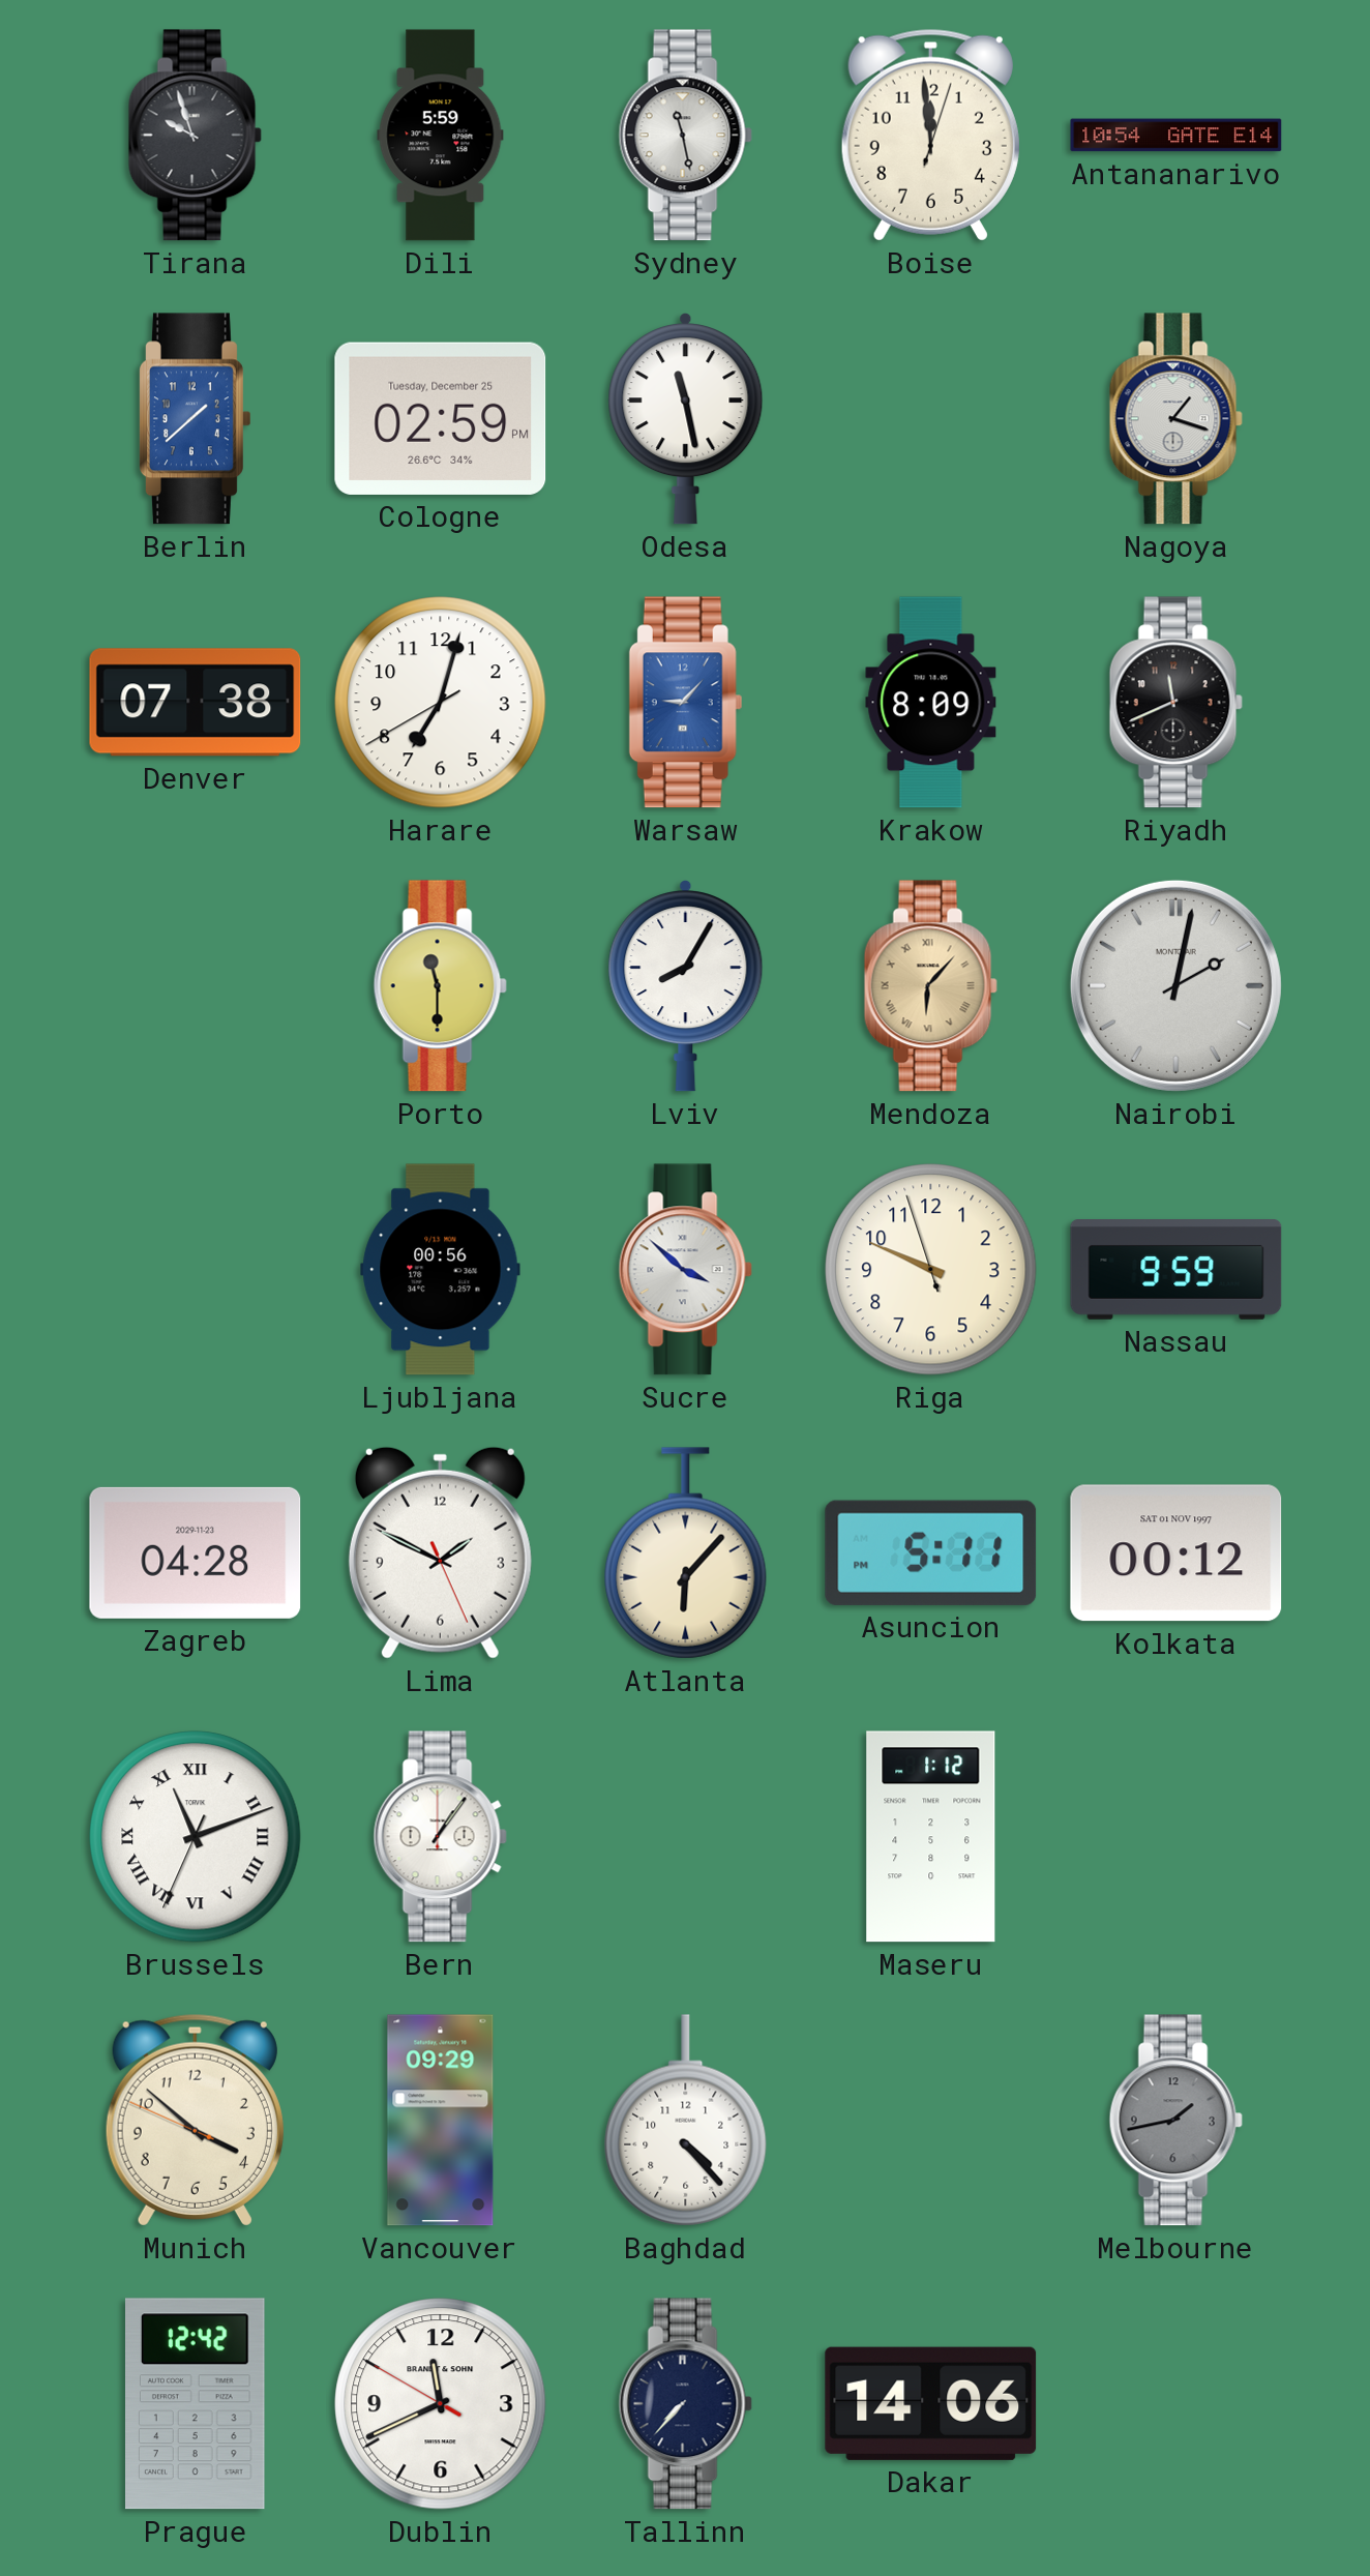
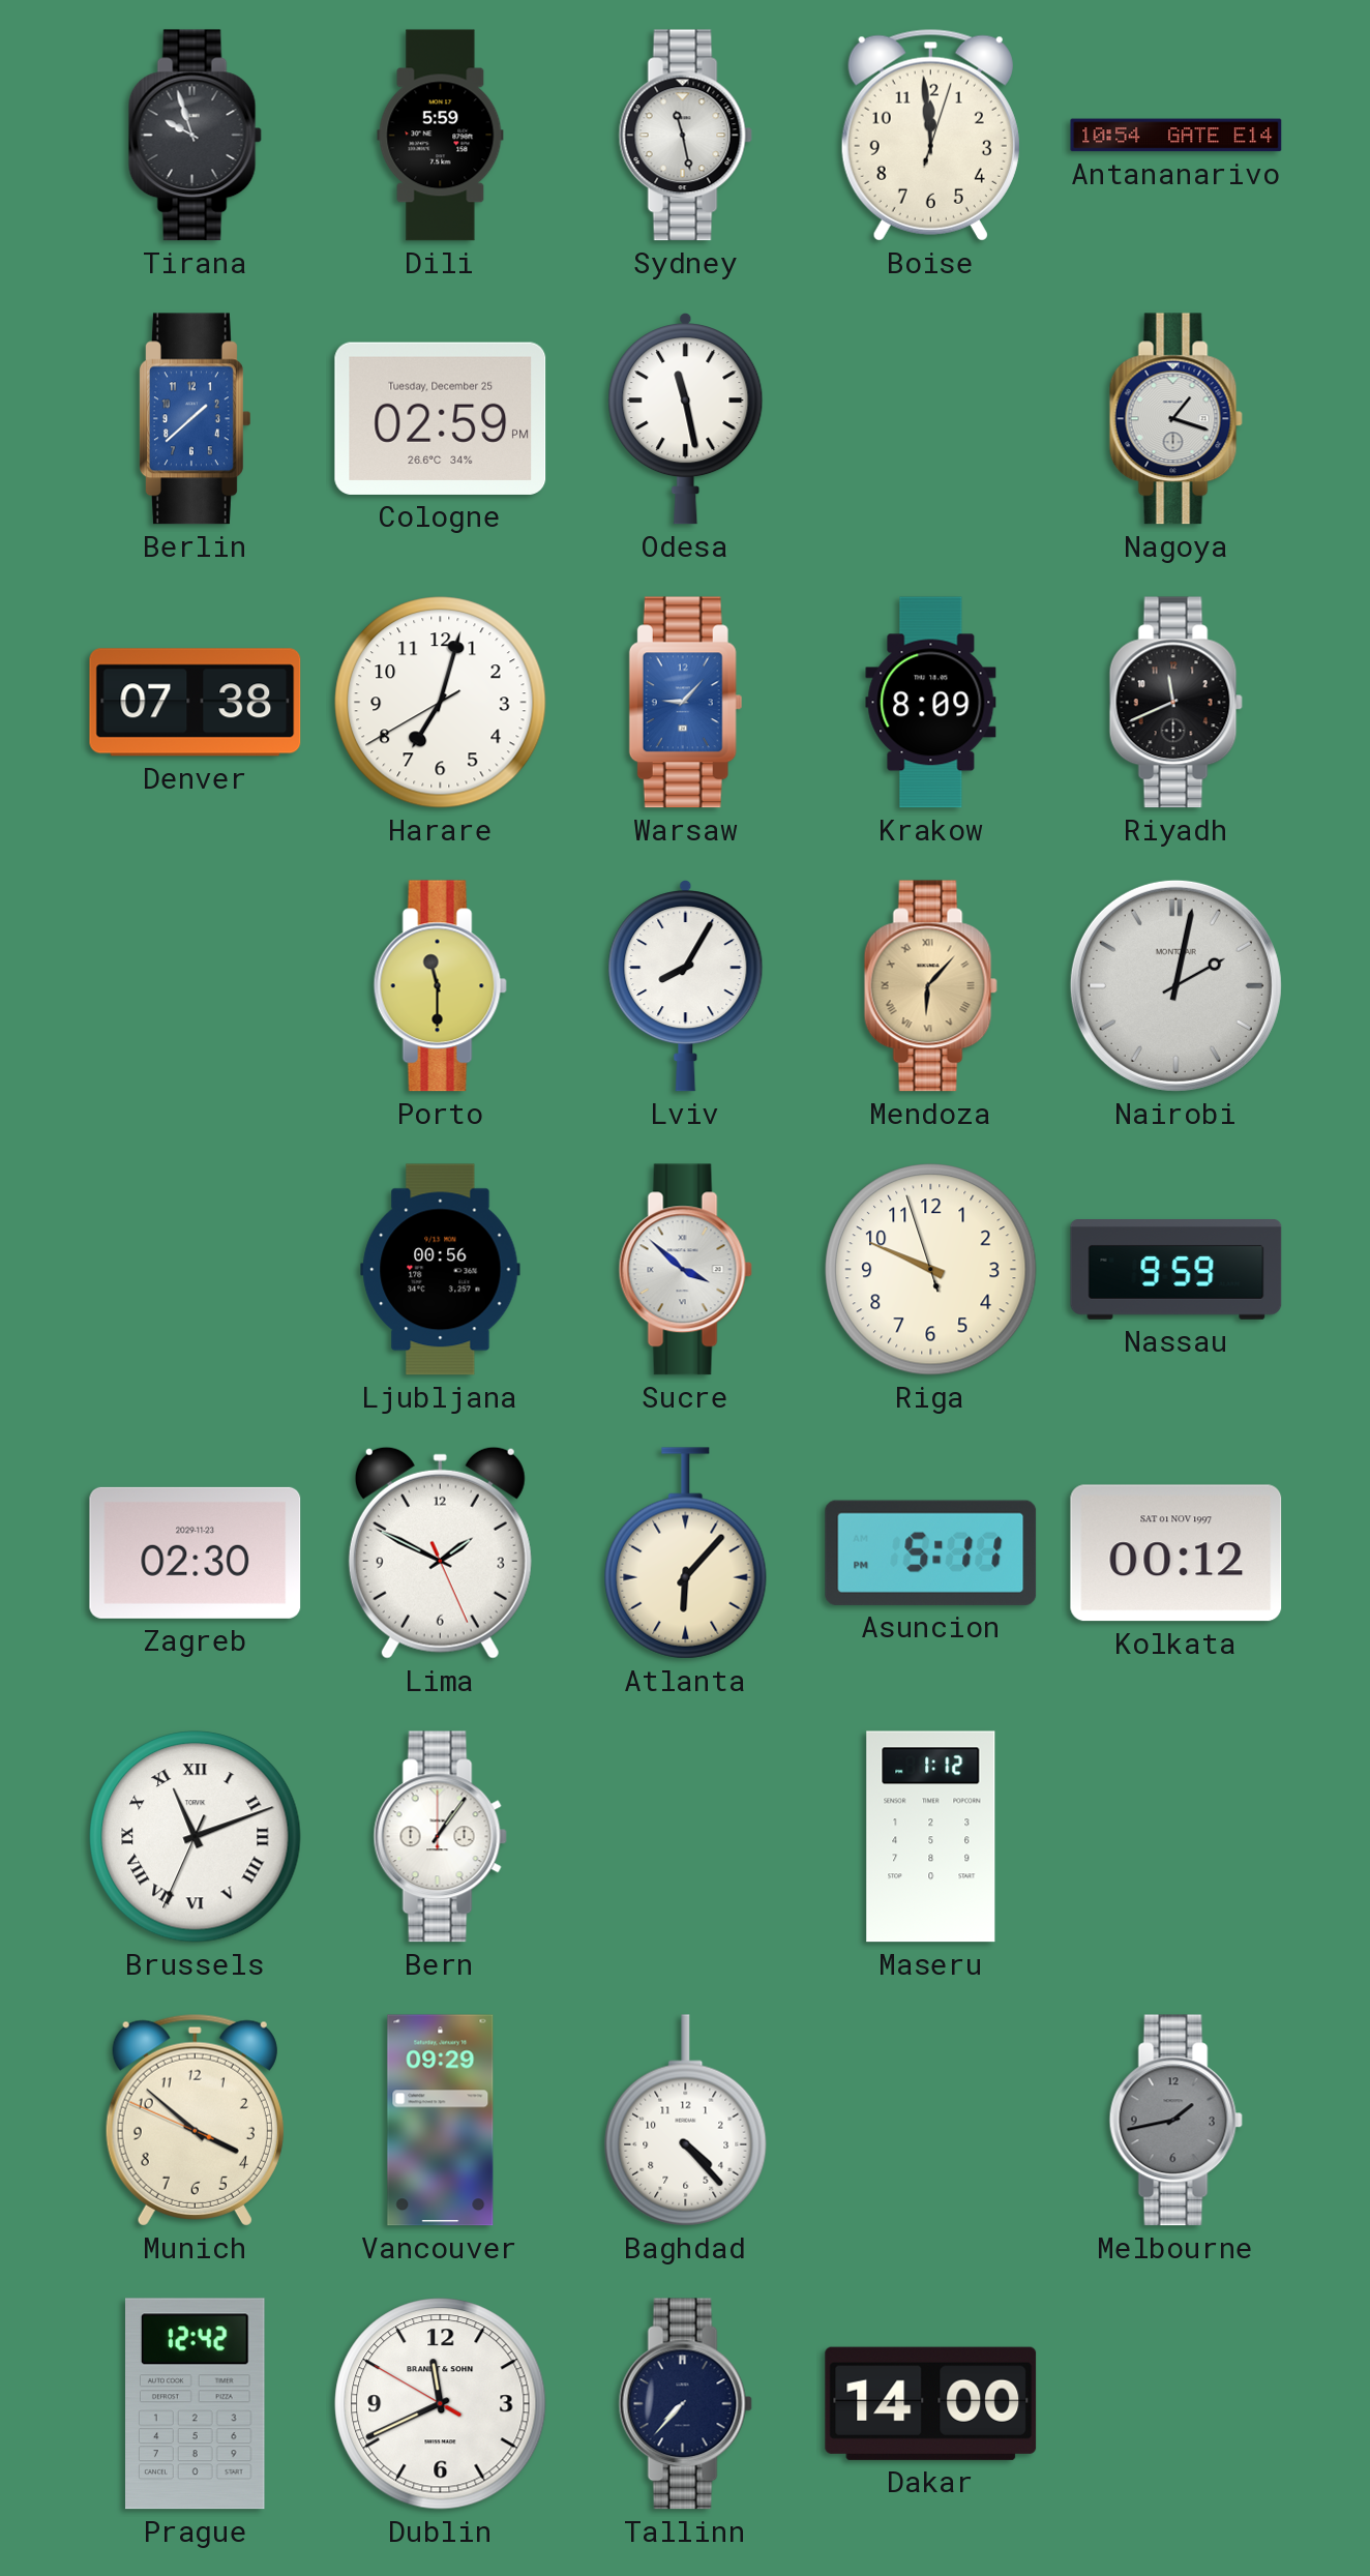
Zagreb: 04:28 -> 02:30 (196, 1552)
Dakar: 14:06 -> 14:00 (931, 2403)
